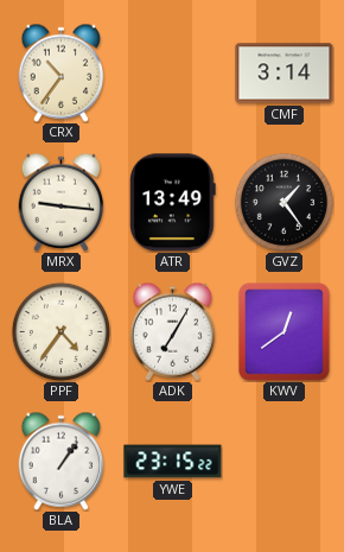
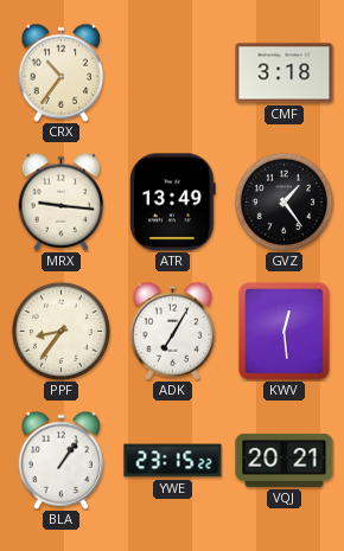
CMF: 3:14 -> 3:18 (285, 73)
PPF: 4:36 -> 8:36 (60, 331)
KWV: 12:39 -> 12:29 (285, 332)
VQJ: none -> 20:21 (285, 460)
